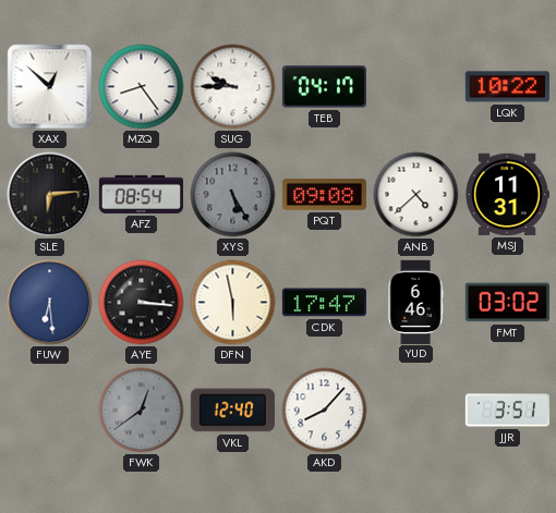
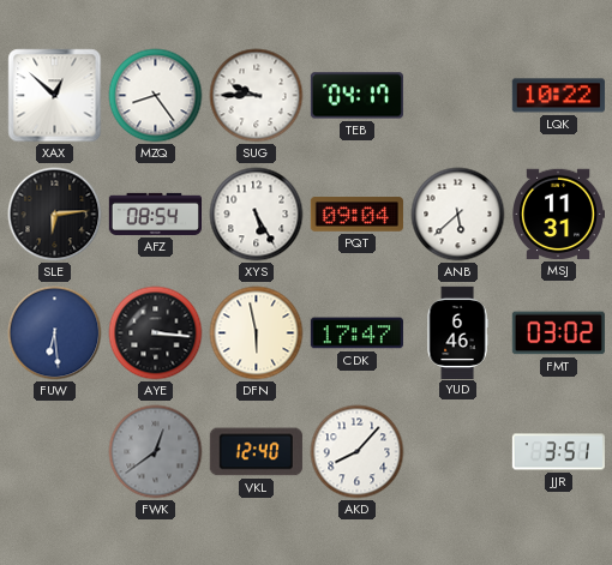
XYS dial: grey -> white (257, 215)
PQT: 09:08 -> 09:04 (356, 215)
ANB: 4:38 -> 5:38 (458, 215)
